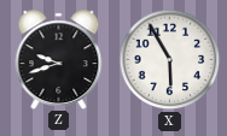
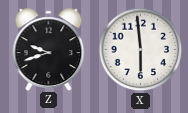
X: 5:55 -> 5:59 (141, 50)
